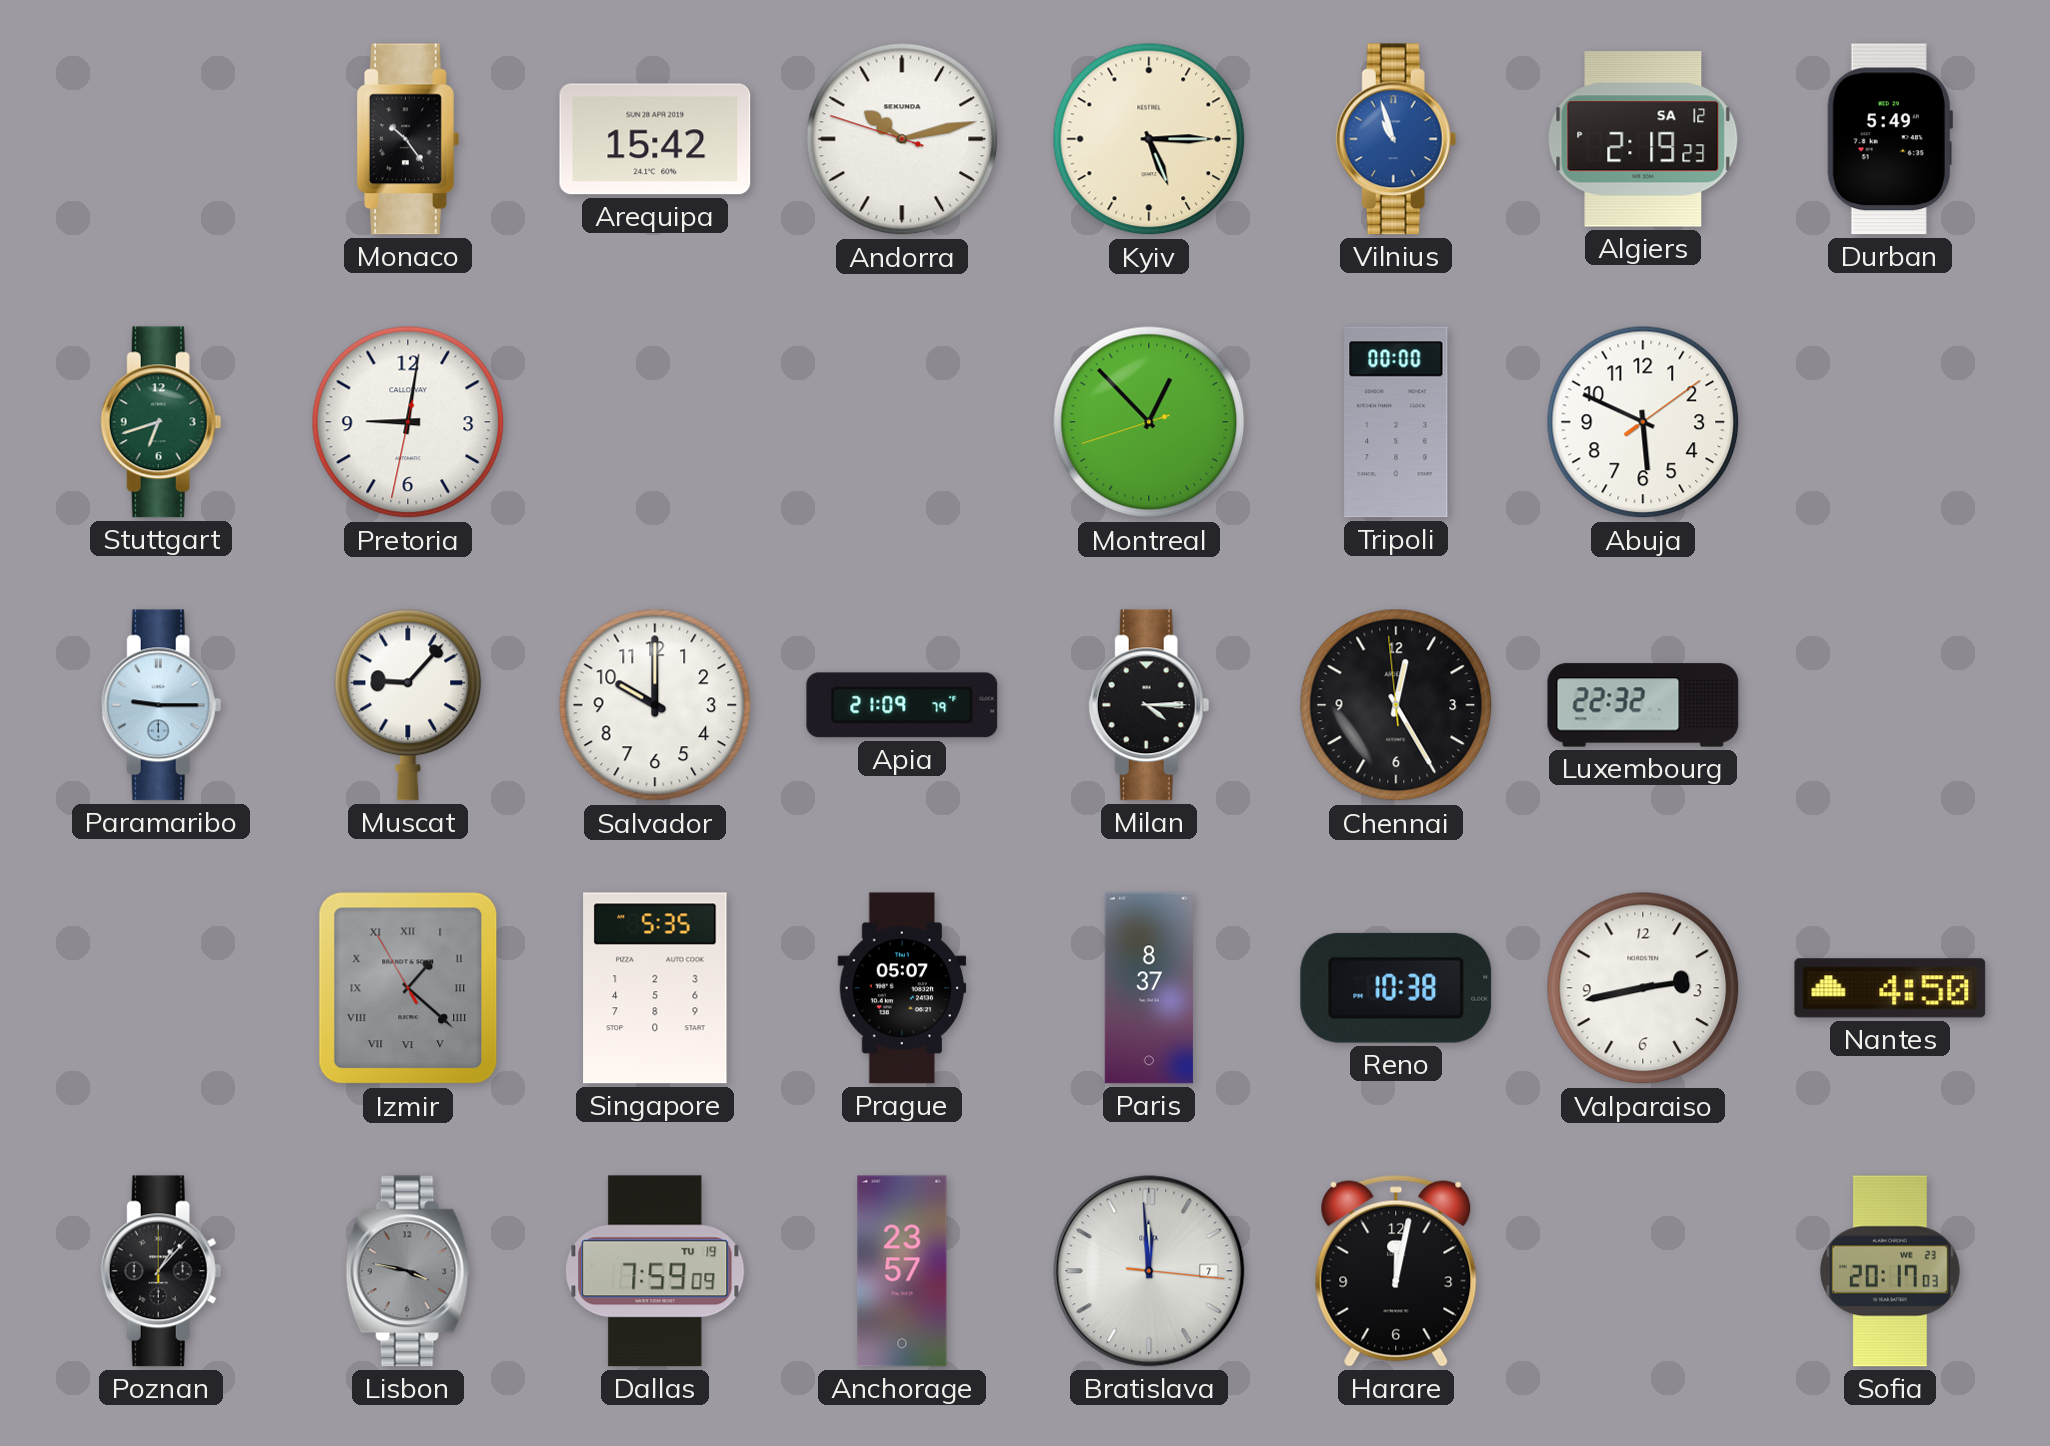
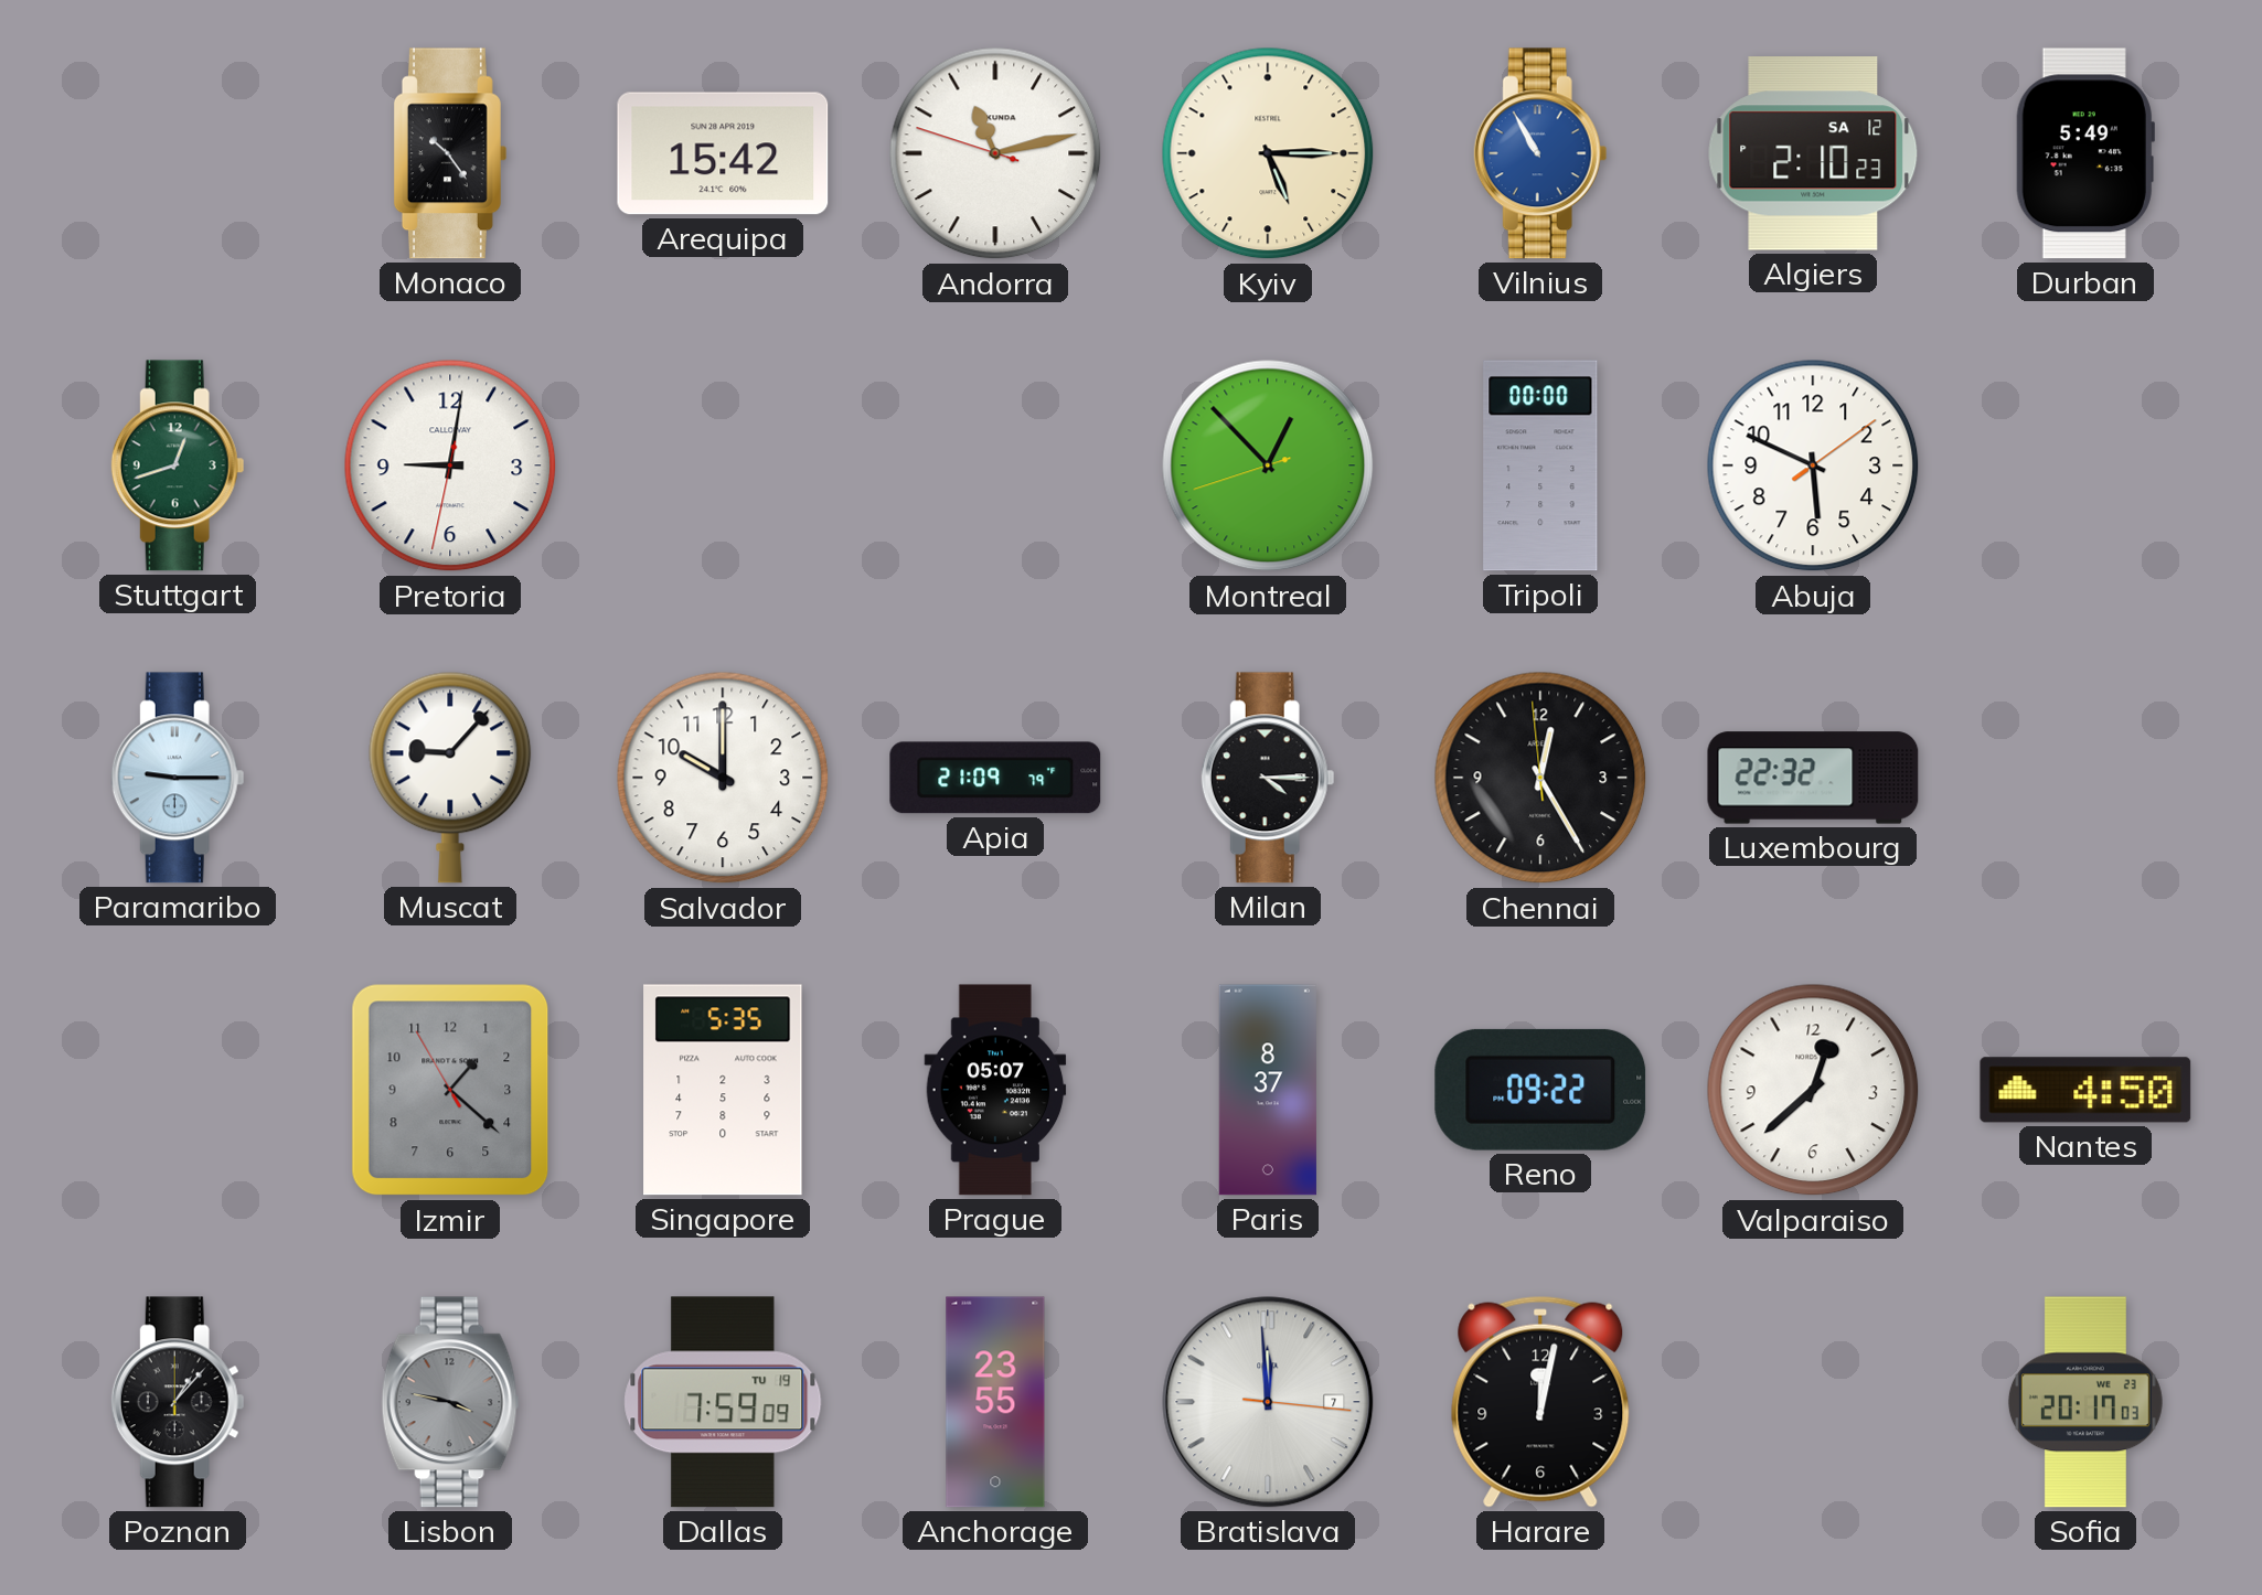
Andorra: 10:12 -> 11:12 (995, 153)
Vilnius: 10:57 -> 10:55 (1540, 153)
Algiers: 2:19 -> 2:10 (1813, 153)
Stuttgart: 6:42 -> 12:42 (178, 465)
Izmir numerals: Roman -> Arabic (450, 1090)
Reno: 10:38 -> 09:22 (1540, 1090)
Valparaiso: 2:43 -> 12:38 (1813, 1090)
Anchorage: 23:57 -> 23:55 (995, 1402)
